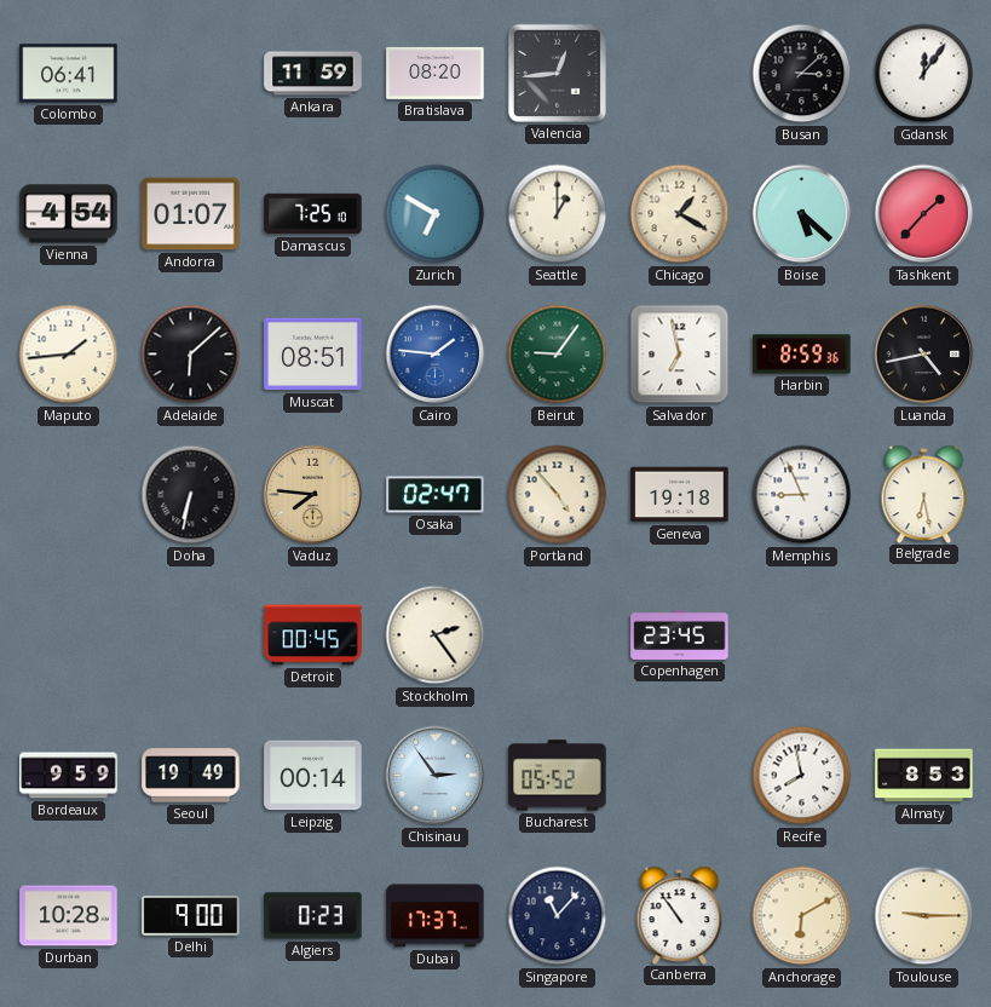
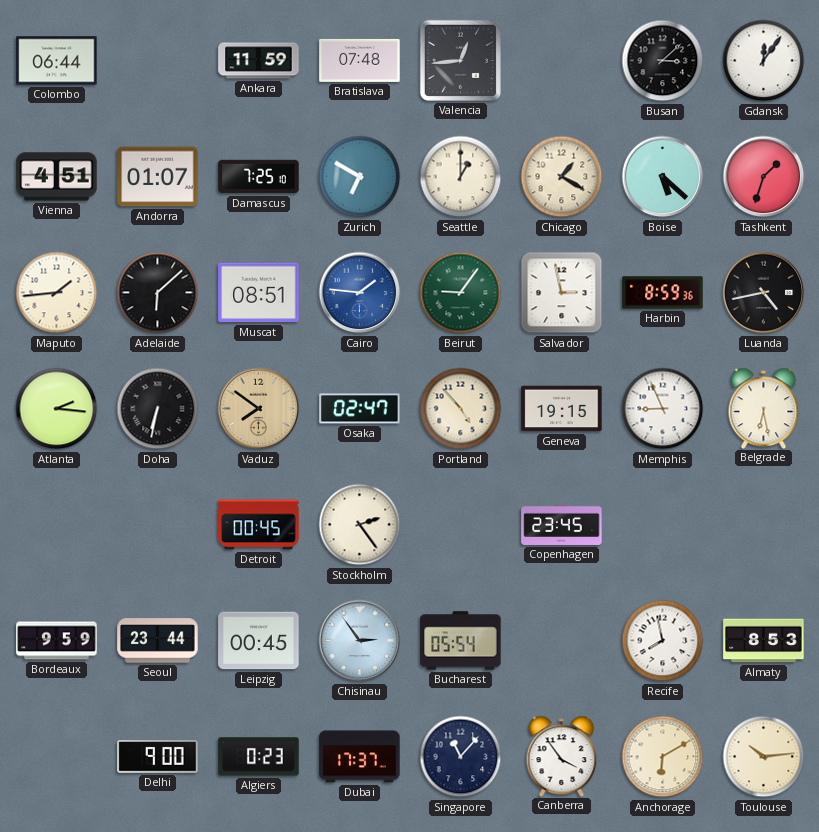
Colombo: 06:41 -> 06:44 (57, 61)
Bratislava: 08:20 -> 07:48 (360, 60)
Vienna: 4:54 -> 4:51 (57, 177)
Tashkent: 1:37 -> 1:33 (764, 177)
Salvador: 6:58 -> 2:58 (562, 293)
Atlanta: none -> 2:16 (57, 409)
Vaduz: 7:46 -> 7:51 (259, 409)
Geneva: 19:18 -> 19:15 (562, 409)
Seoul: 19:49 -> 23:44 (158, 641)
Leipzig: 00:14 -> 00:45 (259, 641)
Bucharest: 05:52 -> 05:54 (461, 641)
Durban: 10:28 -> none (69, 916)
Canberra: 10:54 -> 3:54 (562, 756)
Toulouse: 9:15 -> 10:14 (764, 757)
